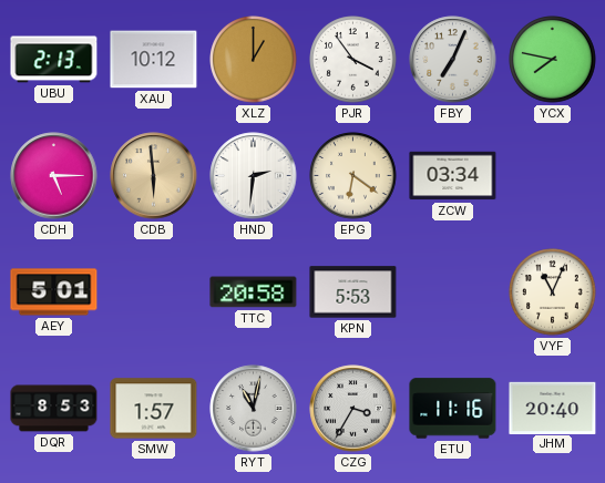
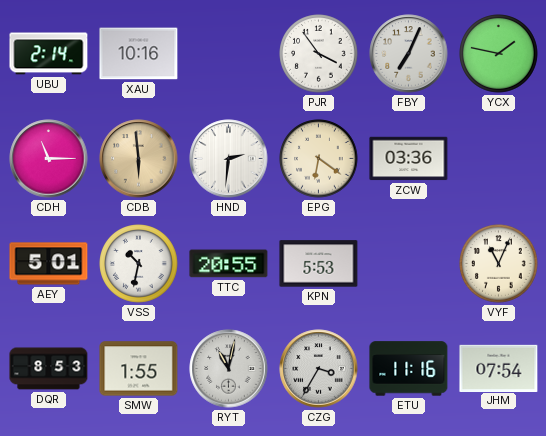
UBU: 2:13 -> 2:14 (49, 54)
XAU: 10:12 -> 10:16 (139, 54)
XLZ: 1:00 -> none (254, 60)
YCX: 7:47 -> 1:47 (499, 54)
CDH: 5:15 -> 11:15 (49, 159)
ZCW: 03:34 -> 03:36 (409, 159)
VSS: none -> 10:32 (139, 264)
TTC: 20:58 -> 20:55 (229, 264)
SMW: 1:57 -> 1:55 (139, 369)
JHM: 20:40 -> 07:54 (499, 368)
